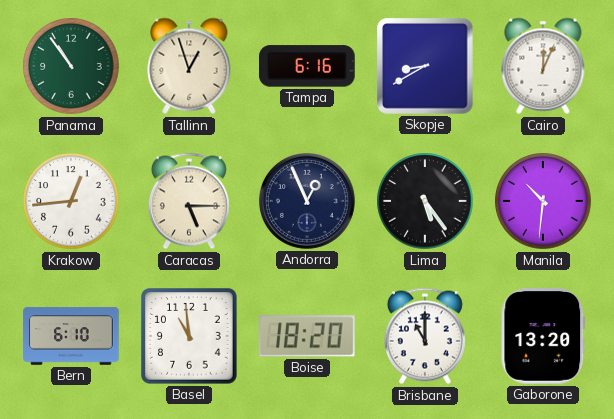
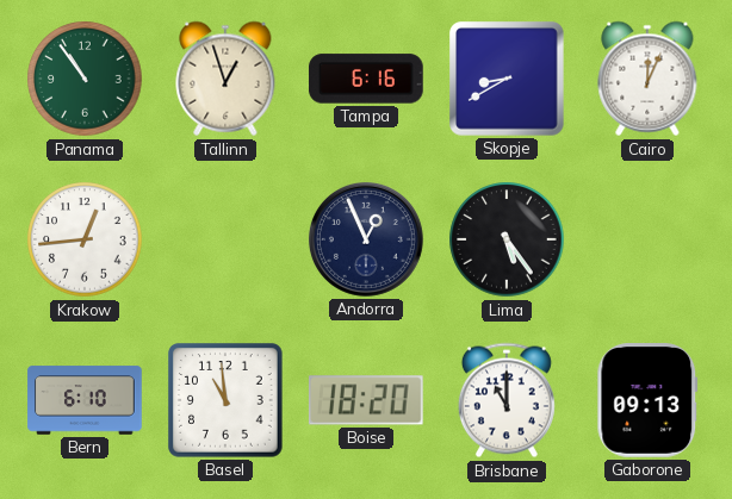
Caracas: 5:15 -> none (189, 201)
Manila: 10:31 -> none (543, 201)
Gaborone: 13:20 -> 09:13 (647, 400)
